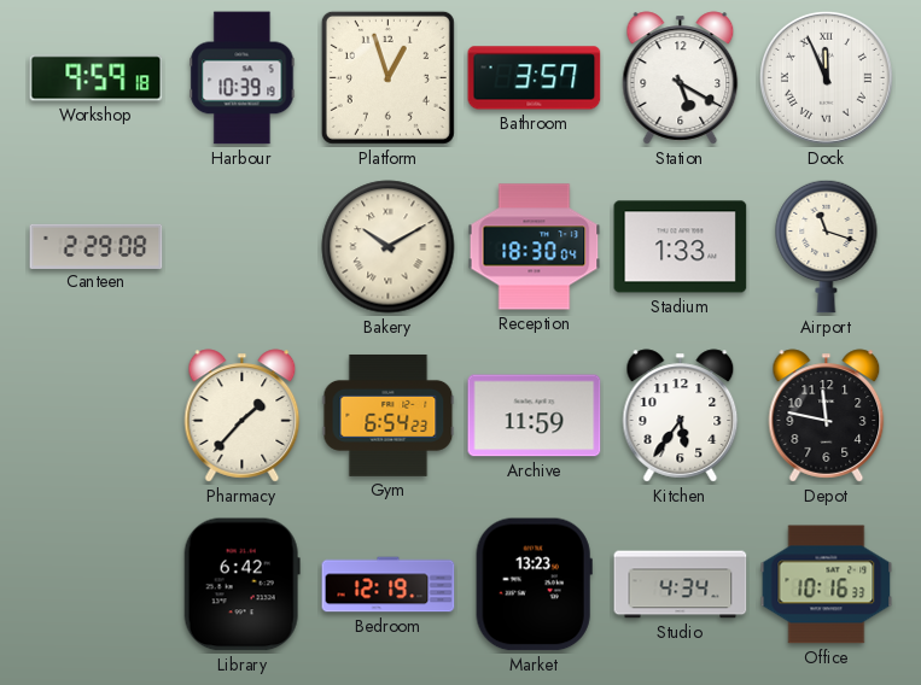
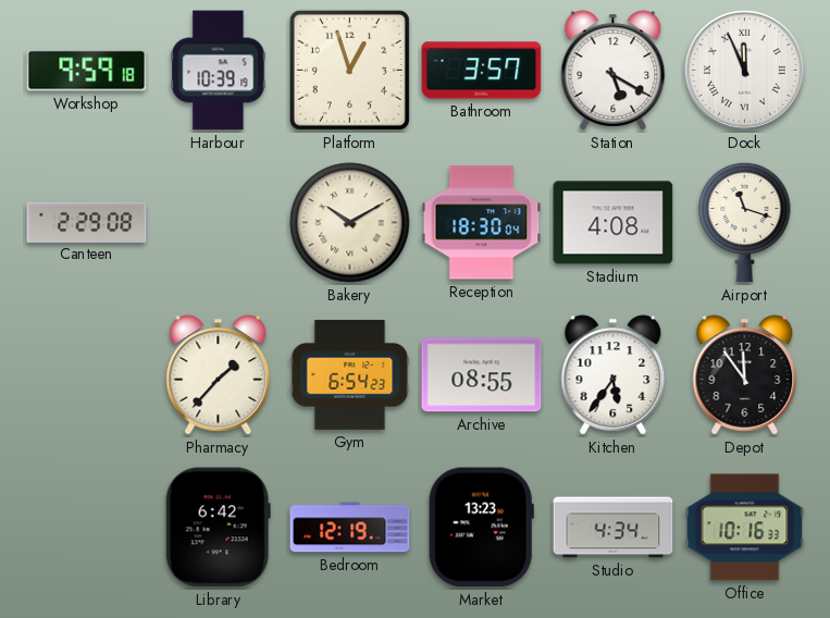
Stadium: 1:33 -> 4:08 (614, 223)
Archive: 11:59 -> 08:55 (482, 375)
Depot: 11:47 -> 11:54 (745, 375)
